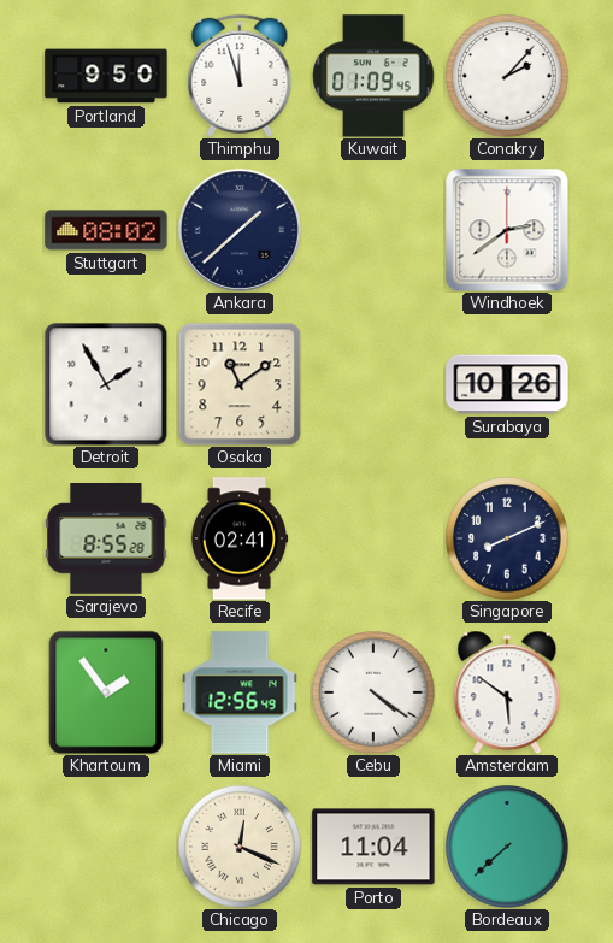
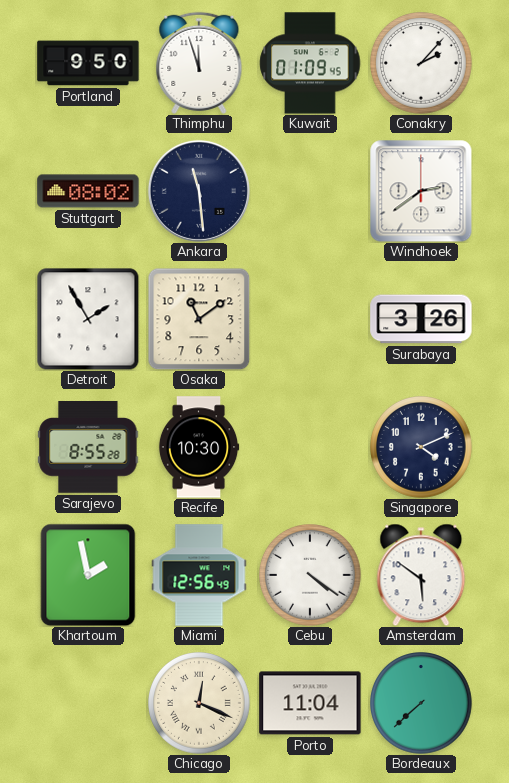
Ankara: 1:38 -> 11:29 (199, 191)
Surabaya: 10:26 -> 3:26 (421, 319)
Recife: 02:41 -> 10:30 (199, 447)
Singapore: 8:11 -> 4:11 (422, 448)
Khartoum: 1:54 -> 1:58 (88, 575)
